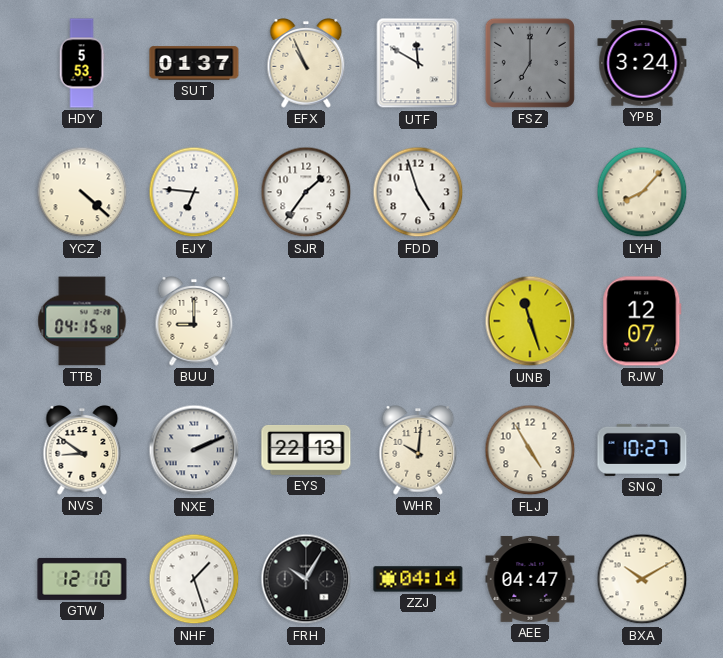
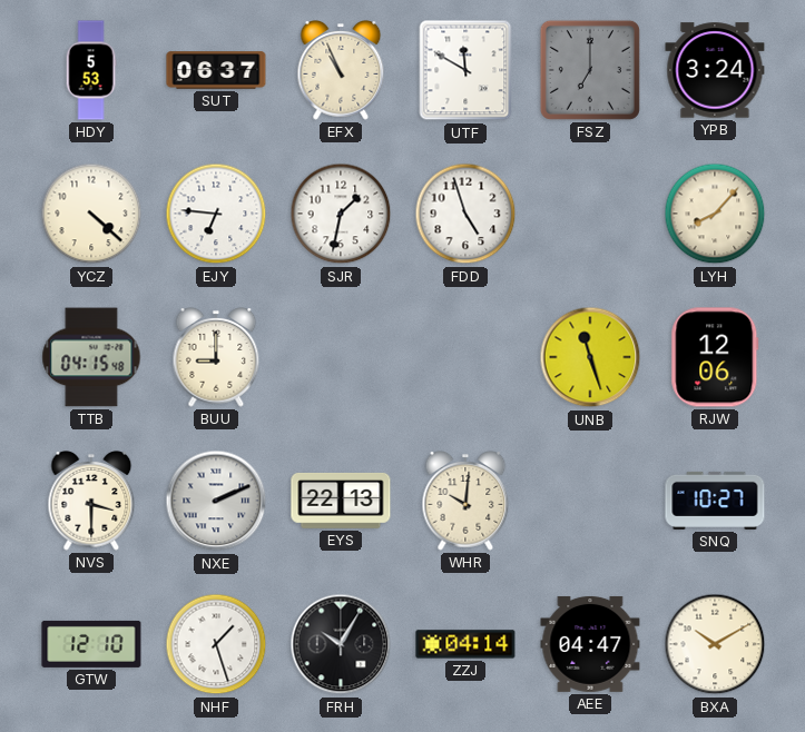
SUT: 01:37 -> 06:37 (216, 70)
SJR: 1:36 -> 1:32 (341, 214)
RJW: 12:07 -> 12:06 (715, 357)
NVS: 8:51 -> 3:30 (91, 502)
FLJ: 4:55 -> none (530, 450)
